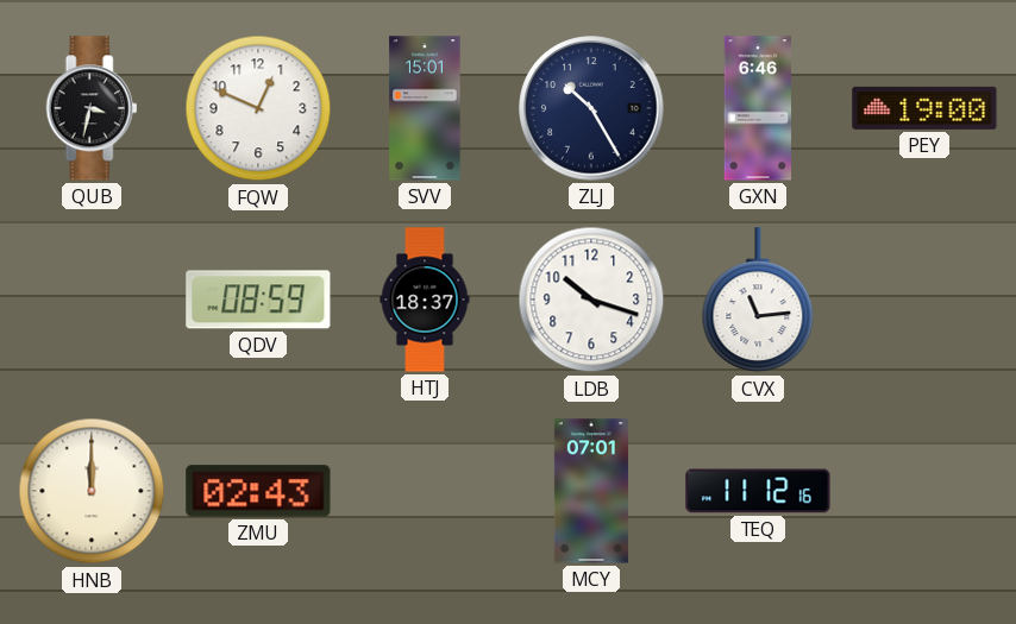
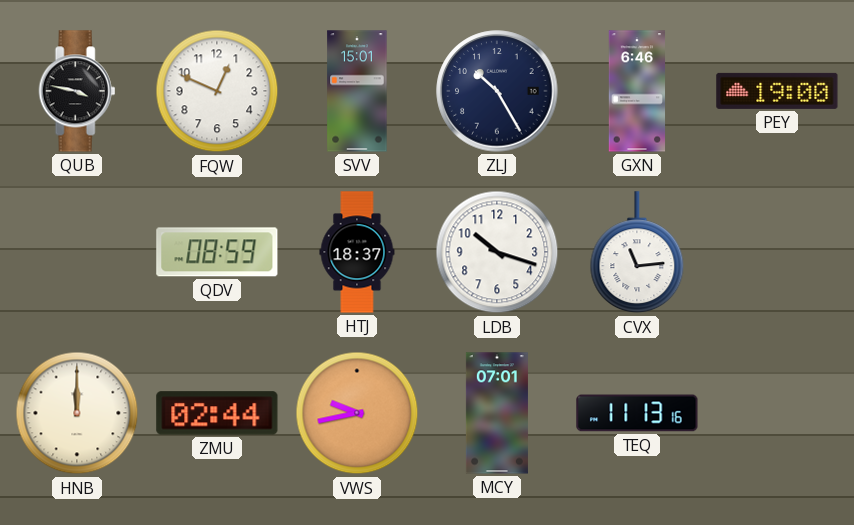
QUB: 3:32 -> 3:47 (77, 91)
ZMU: 02:43 -> 02:44 (217, 413)
VWS: none -> 9:43 (357, 413)
TEQ: 11:12 -> 11:13 (637, 413)
